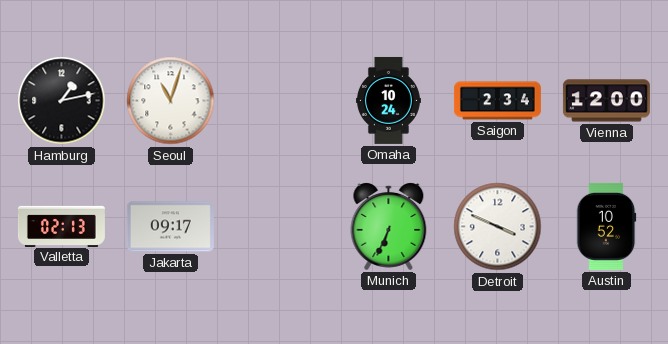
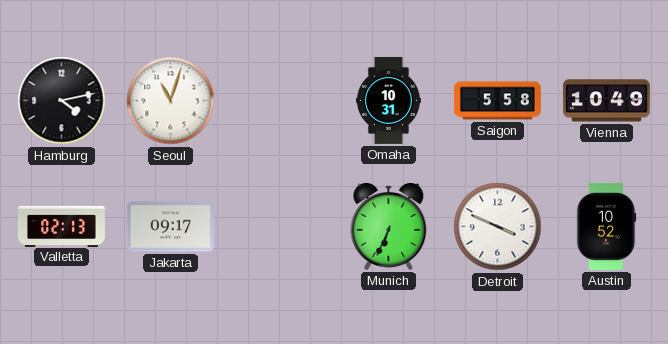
Hamburg: 1:13 -> 4:13 (62, 101)
Omaha: 10:24 -> 10:31 (388, 100)
Saigon: 2:34 -> 5:58 (497, 101)
Vienna: 12:00 -> 10:49 (606, 101)
